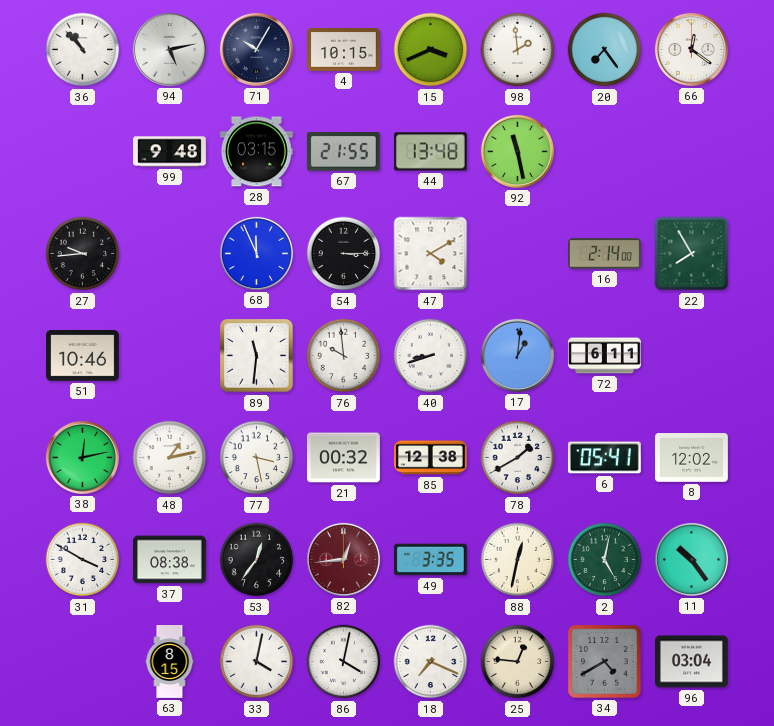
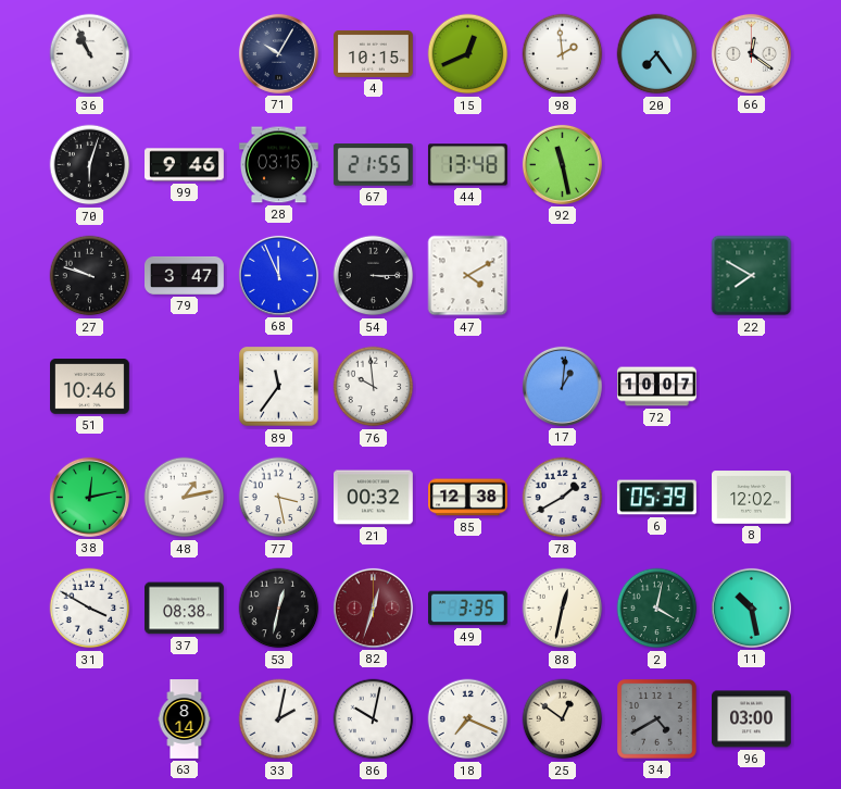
36: 10:53 -> 10:56 (90, 54)
94: 5:13 -> none (169, 49)
15: 3:41 -> 12:41 (468, 54)
70: none -> 6:03 (90, 165)
99: 9:48 -> 9:46 (185, 165)
27: 9:44 -> 9:48 (90, 276)
79: none -> 3:47 (185, 275)
16: 2:14 -> none (605, 254)
22: 7:55 -> 7:50 (752, 276)
89: 11:31 -> 11:36 (279, 387)
40: 8:42 -> none (431, 356)
72: 6:11 -> 10:07 (657, 387)
6: 05:41 -> 05:39 (657, 498)
53: 12:36 -> 12:32 (279, 609)
82: 12:44 -> 12:33 (373, 608)
2: 5:02 -> 4:02 (657, 609)
11: 10:24 -> 10:28 (751, 608)
63: 8:15 -> 8:14 (185, 719)
33: 4:02 -> 2:02 (279, 719)
86: 4:02 -> 10:02 (374, 719)
25: 12:46 -> 12:51 (563, 719)
96: 03:04 -> 03:00 (752, 719)
